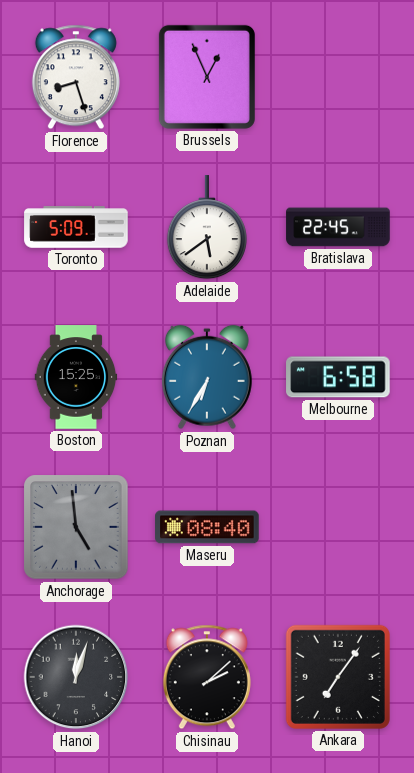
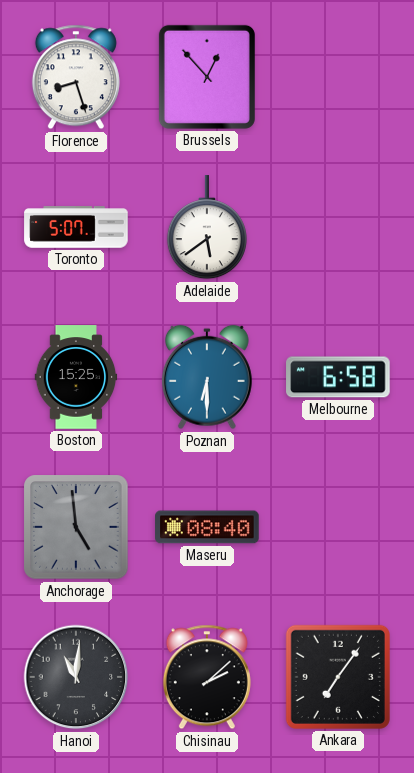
Brussels: 12:56 -> 12:53 (207, 77)
Toronto: 5:09 -> 5:07 (76, 227)
Bratislava: 22:45 -> none (338, 227)
Poznan: 6:35 -> 6:30 (207, 377)
Hanoi: 12:03 -> 11:01 (76, 677)
